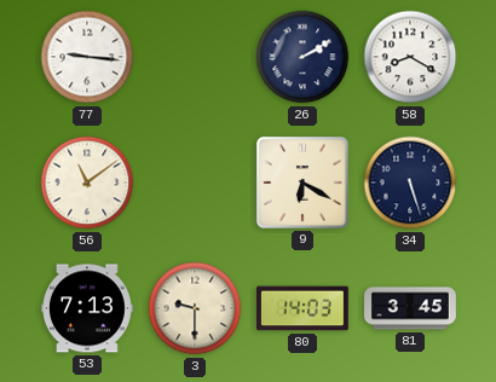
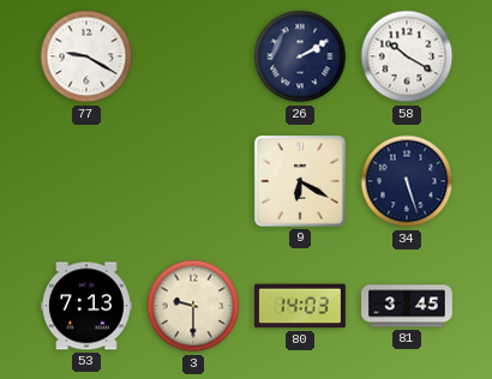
77: 9:16 -> 9:20 (86, 56)
58: 8:20 -> 10:20 (407, 56)
56: 11:09 -> none (87, 183)
